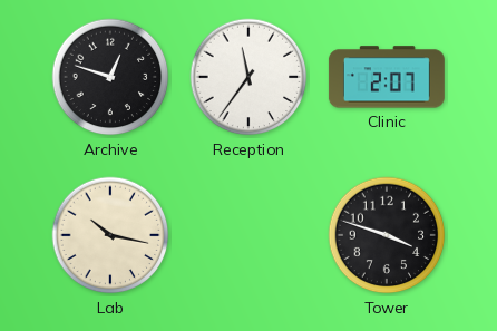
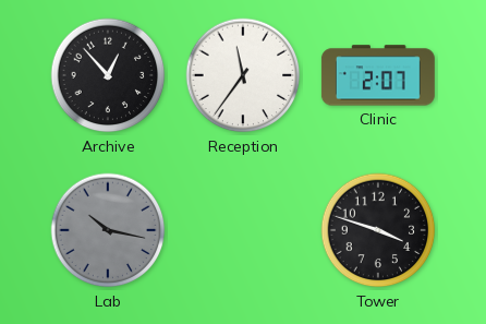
Archive: 12:48 -> 12:53 (108, 75)
Lab dial: cream -> grey (108, 230)
